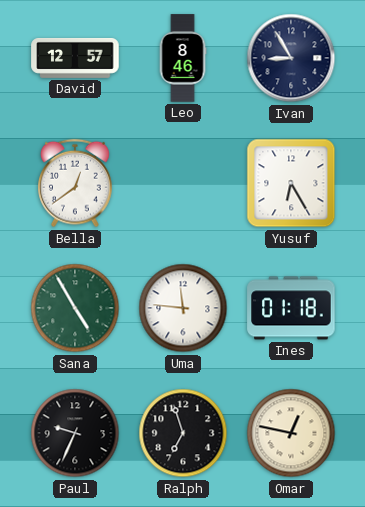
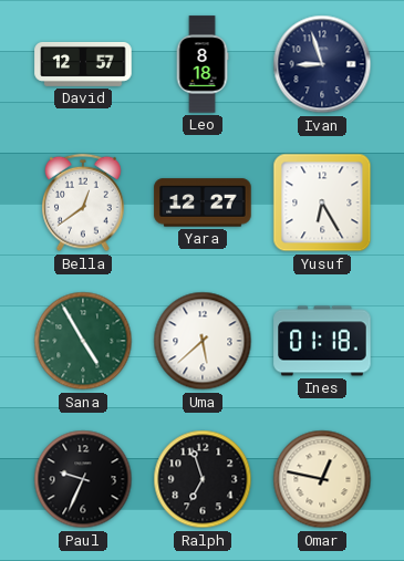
Leo: 8:46 -> 8:18 (203, 64)
Ivan: 8:55 -> 8:57 (322, 64)
Yara: none -> 12:27 (203, 202)
Uma: 11:46 -> 5:38 (203, 341)
